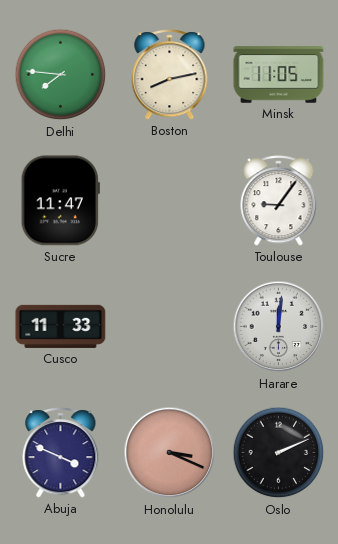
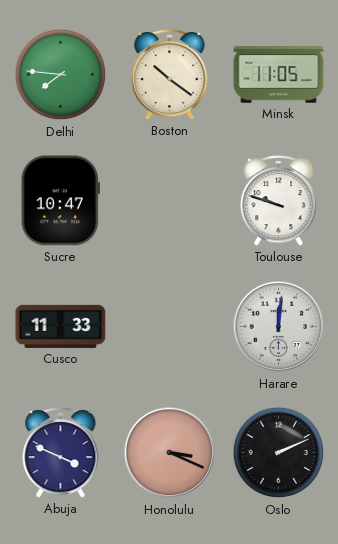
Boston: 8:13 -> 10:21 (170, 75)
Sucre: 11:47 -> 10:47 (60, 201)
Toulouse: 9:06 -> 9:48 (279, 201)
